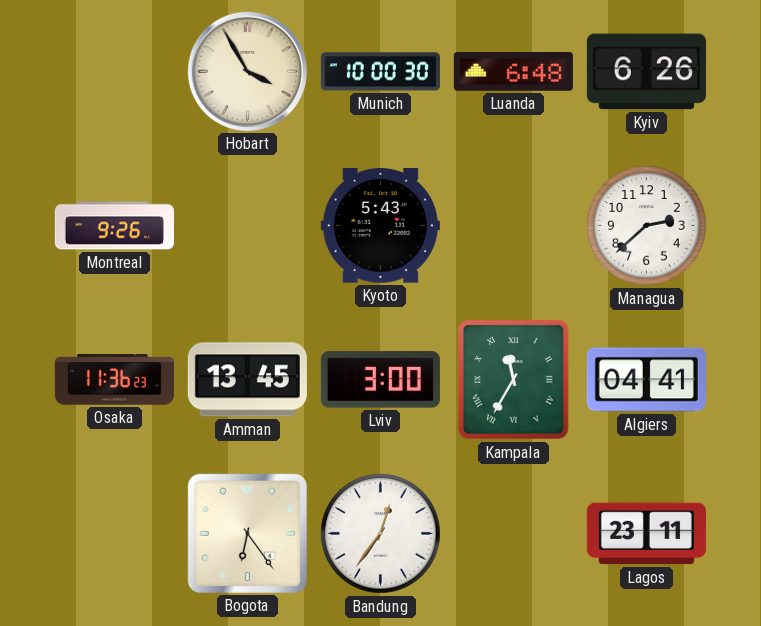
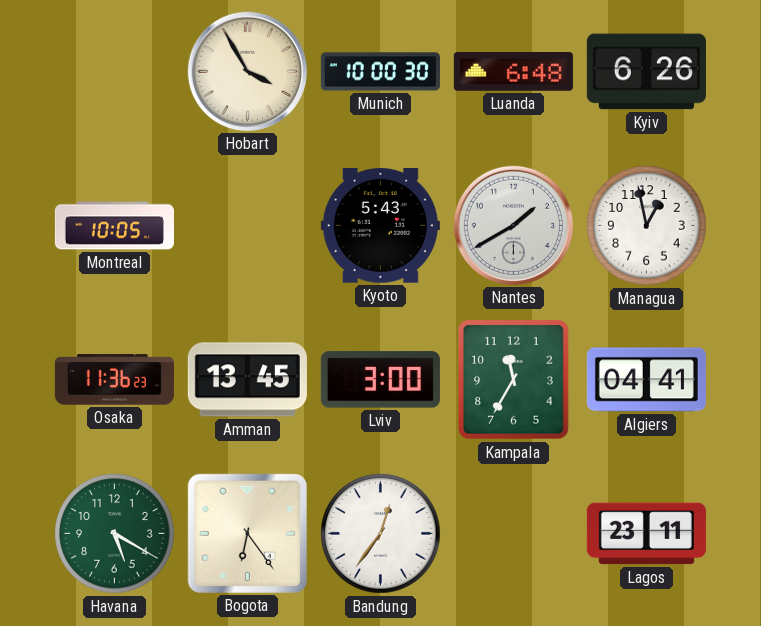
Montreal: 9:26 -> 10:05 (114, 226)
Nantes: none -> 1:40 (513, 225)
Managua: 2:38 -> 12:58 (647, 226)
Kampala numerals: Roman -> Arabic (514, 380)
Havana: none -> 5:20 (115, 534)
